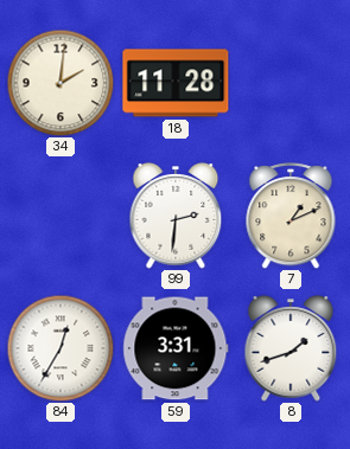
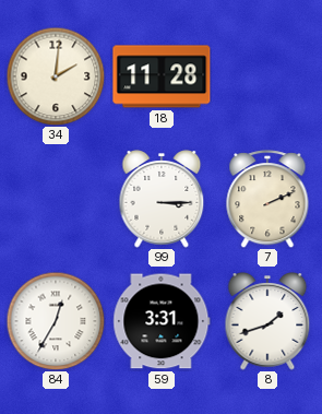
99: 2:31 -> 3:15 (162, 199)
7: 1:11 -> 2:11 (267, 199)
